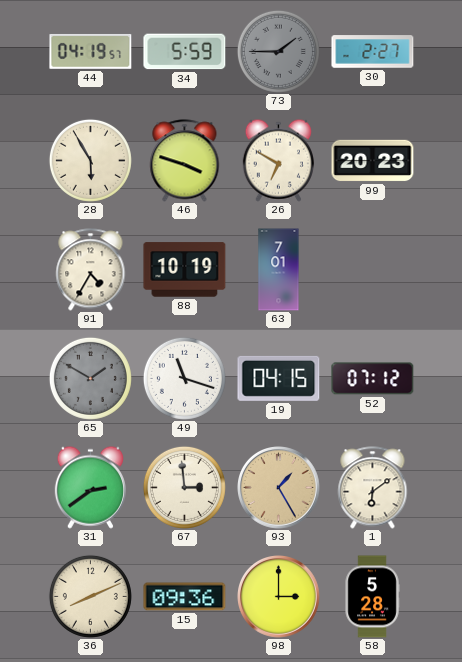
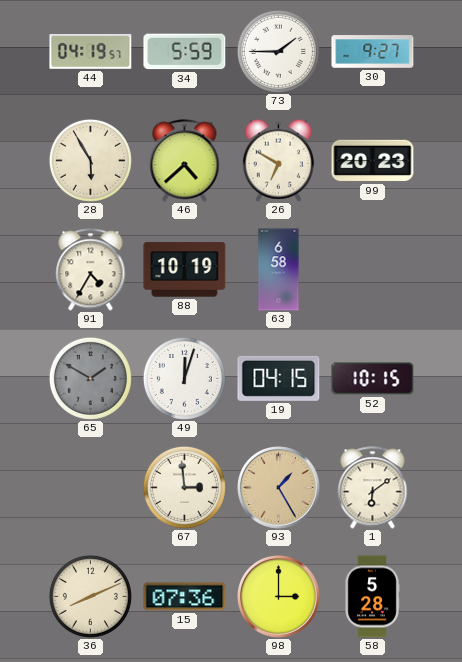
73 dial: grey -> white (278, 51)
30: 2:27 -> 9:27 (373, 52)
46: 3:48 -> 4:38 (185, 161)
63: 7:01 -> 6:58 (279, 270)
49: 11:18 -> 12:03 (184, 378)
52: 07:12 -> 10:15 (373, 379)
31: 2:39 -> none (90, 487)
15: 09:36 -> 07:36 (185, 597)
